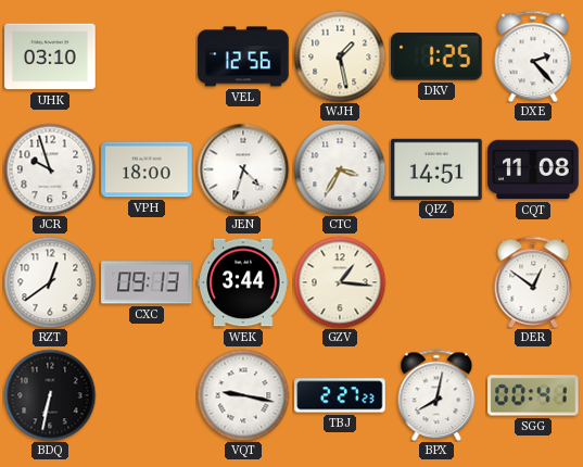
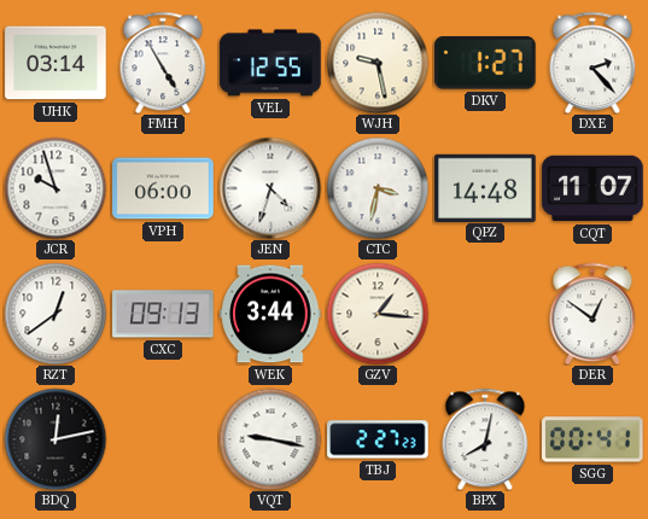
UHK: 03:10 -> 03:14 (56, 63)
FMH: none -> 4:55 (163, 63)
VEL: 12:56 -> 12:55 (270, 63)
WJH: 1:28 -> 9:28 (378, 63)
DKV: 1:25 -> 1:27 (486, 63)
VPH: 18:00 -> 06:00 (163, 188)
CTC: 3:35 -> 3:32 (378, 188)
QPZ: 14:51 -> 14:48 (485, 187)
CQT: 11:08 -> 11:07 (592, 188)
BDQ: 6:32 -> 12:13 (56, 439)
